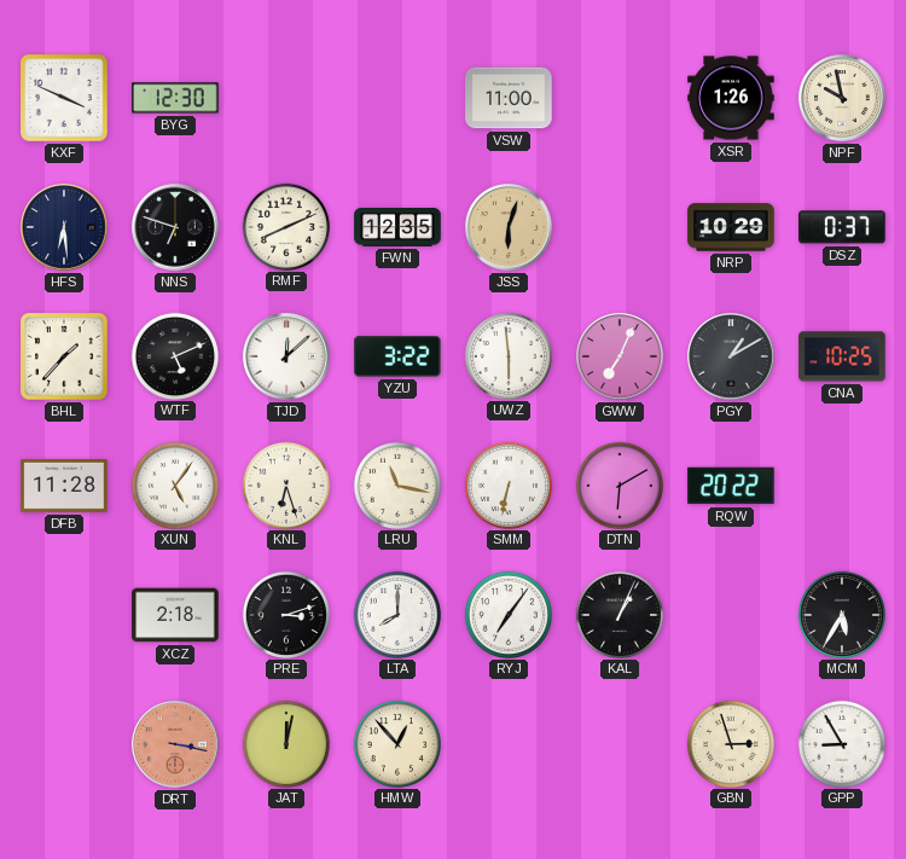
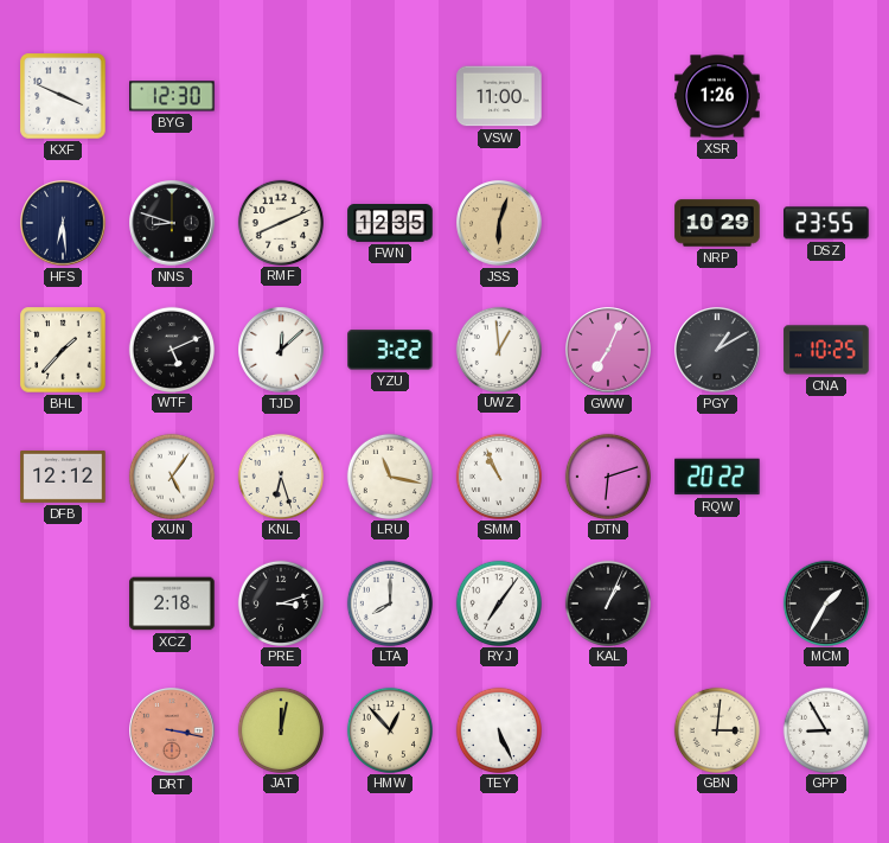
NPF: 9:58 -> none (842, 98)
NNS: 6:48 -> 8:48 (172, 223)
DSZ: 0:37 -> 23:55 (826, 223)
UWZ: 5:59 -> 12:59 (498, 349)
DFB: 11:28 -> 12:12 (63, 477)
SMM: 6:32 -> 10:56 (498, 475)
DTN: 6:10 -> 6:12 (607, 475)
MCM: 5:35 -> 1:35 (825, 602)
TEY: none -> 5:26 (498, 729)
GBN: 2:57 -> 3:01 (716, 729)
